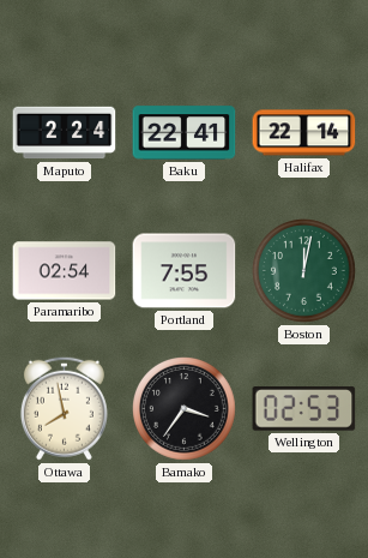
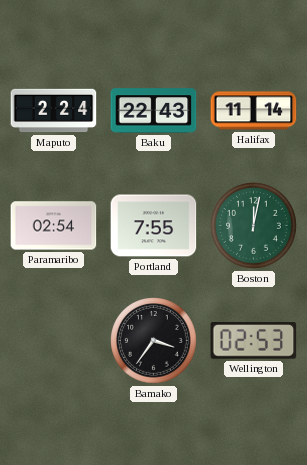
Baku: 22:41 -> 22:43 (154, 111)
Halifax: 22:14 -> 11:14 (254, 111)
Ottawa: 7:58 -> none (64, 408)
